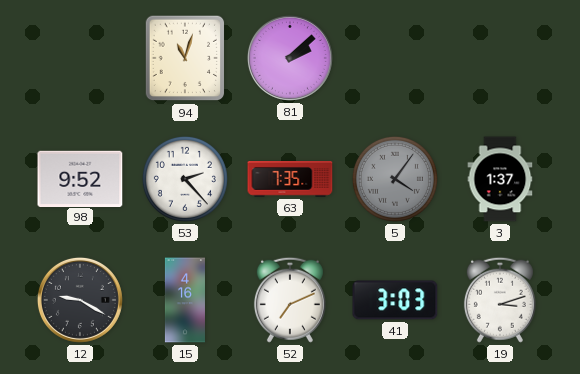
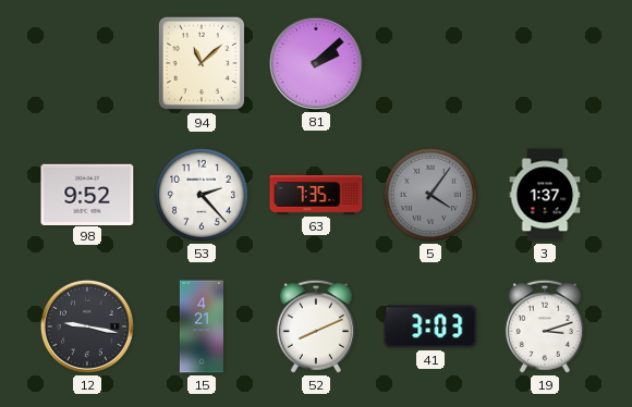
94: 11:03 -> 11:08 (202, 63)
12: 9:20 -> 9:17 (87, 326)
15: 4:16 -> 4:21 (202, 326)
52: 7:11 -> 8:11 (316, 326)
